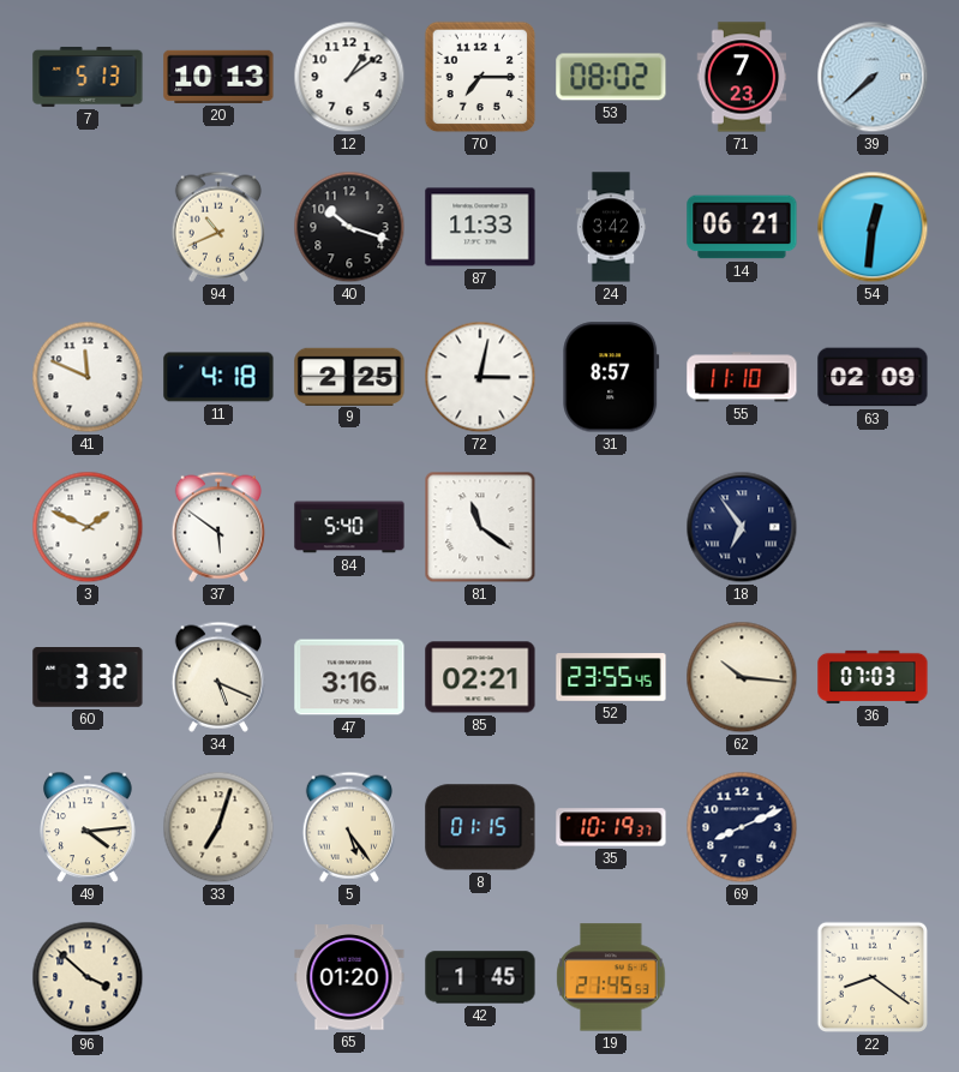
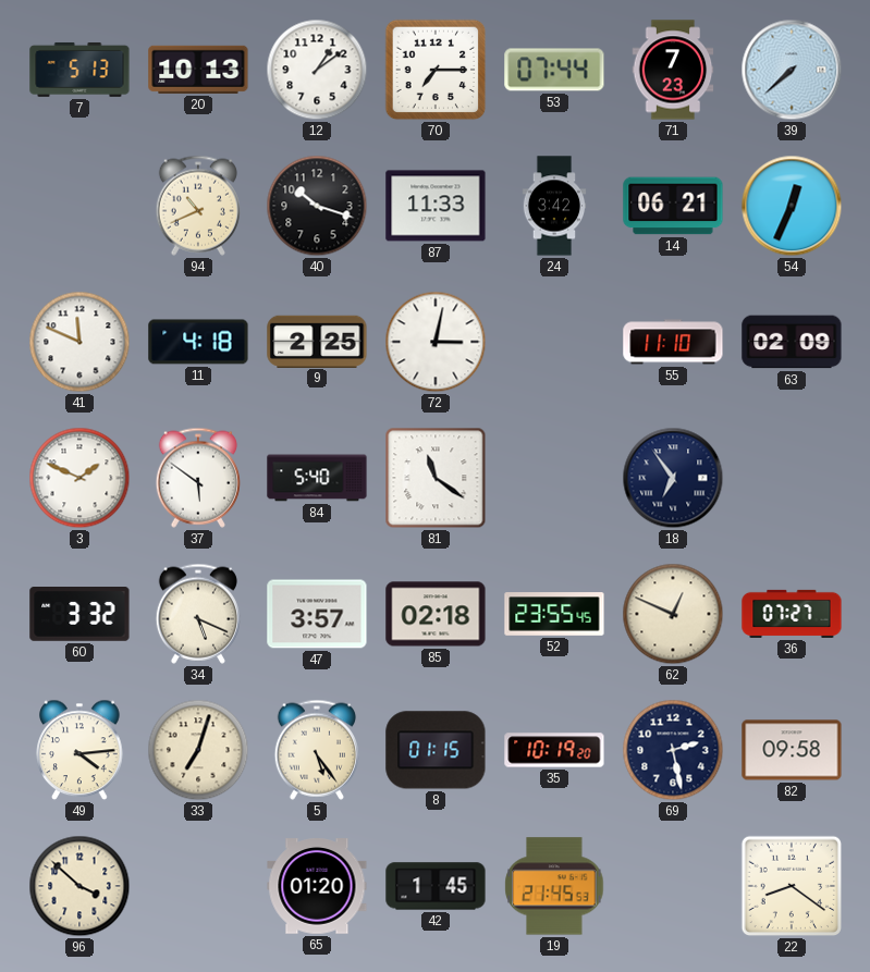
53: 08:02 -> 07:44 (554, 70)
54: 12:31 -> 12:34 (792, 206)
31: 8:57 -> none (611, 377)
47: 3:16 -> 3:57 (317, 614)
85: 02:21 -> 02:18 (436, 614)
62: 10:16 -> 12:49 (673, 614)
36: 07:03 -> 07:27 (792, 614)
35: 10:19:37 -> 10:19:20 (554, 750)
69: 8:11 -> 2:28 (673, 750)
82: none -> 09:58 (792, 750)
